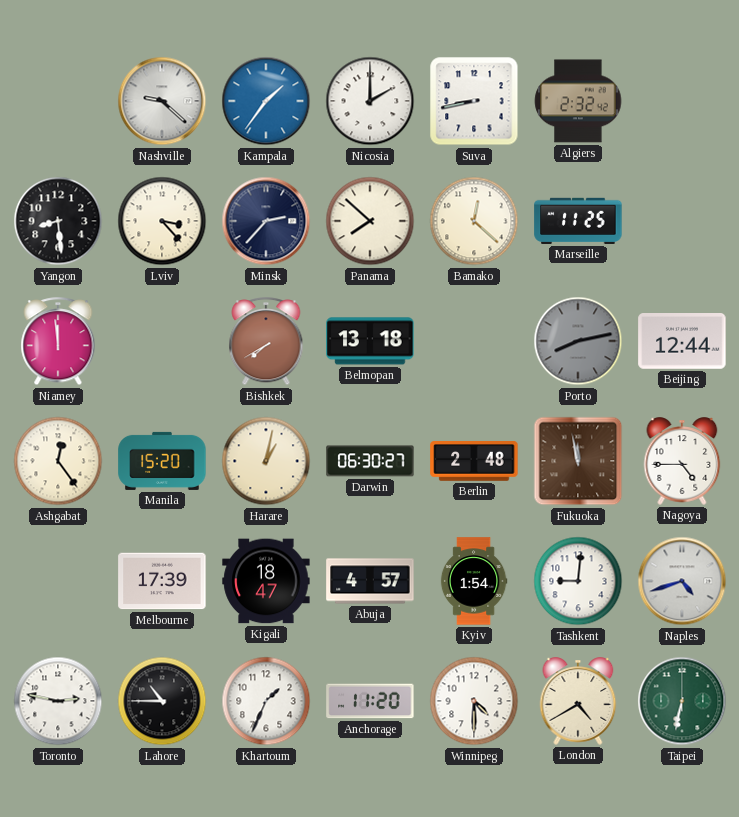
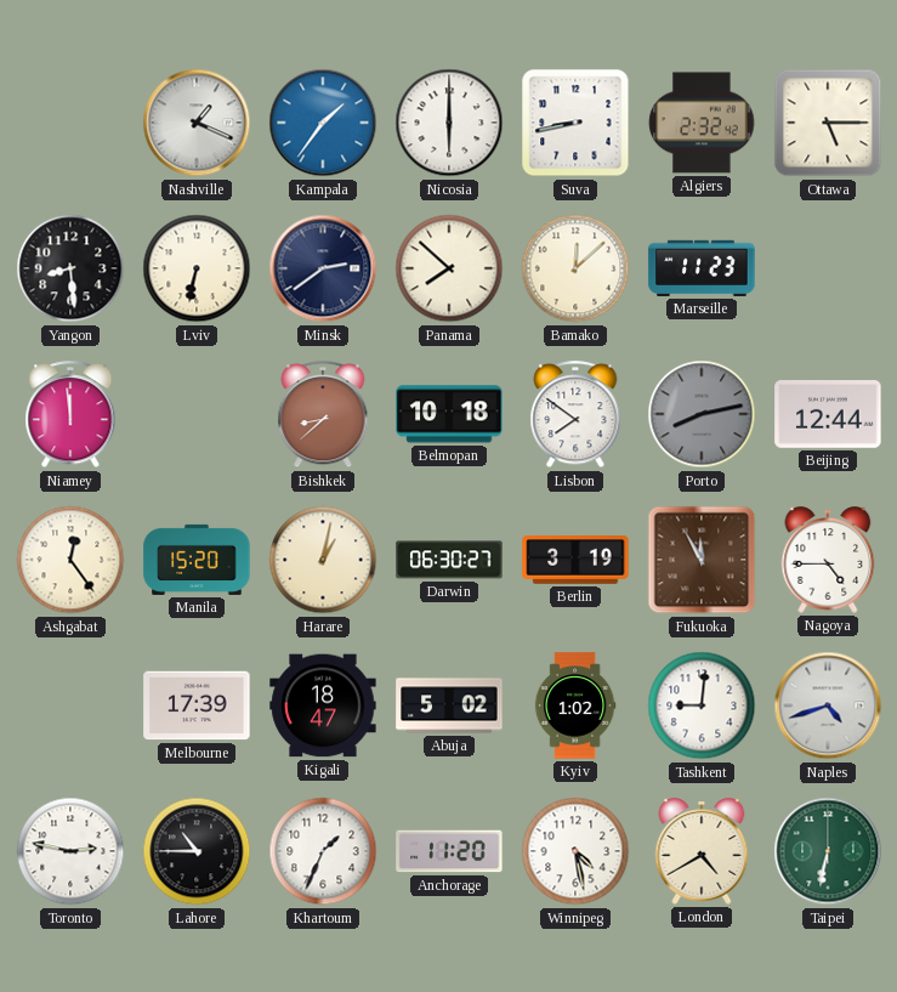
Nashville: 9:22 -> 1:19 (197, 123)
Nicosia: 2:00 -> 6:00 (449, 123)
Ottawa: none -> 5:15 (828, 123)
Lviv: 3:23 -> 6:32 (197, 268)
Minsk: 2:37 -> 2:39 (323, 268)
Bamako: 12:22 -> 12:08 (575, 268)
Marseille: 11:25 -> 11:23 (702, 268)
Bishkek: 7:40 -> 8:38 (323, 415)
Belmopan: 13:18 -> 10:18 (449, 414)
Lisbon: none -> 7:51 (575, 415)
Berlin: 2:48 -> 3:19 (575, 561)
Fukuoka: 11:58 -> 11:55 (702, 560)
Abuja: 4:57 -> 5:02 (449, 705)
Kyiv: 1:54 -> 1:02 (575, 705)
Winnipeg: 4:30 -> 4:28 (575, 851)
